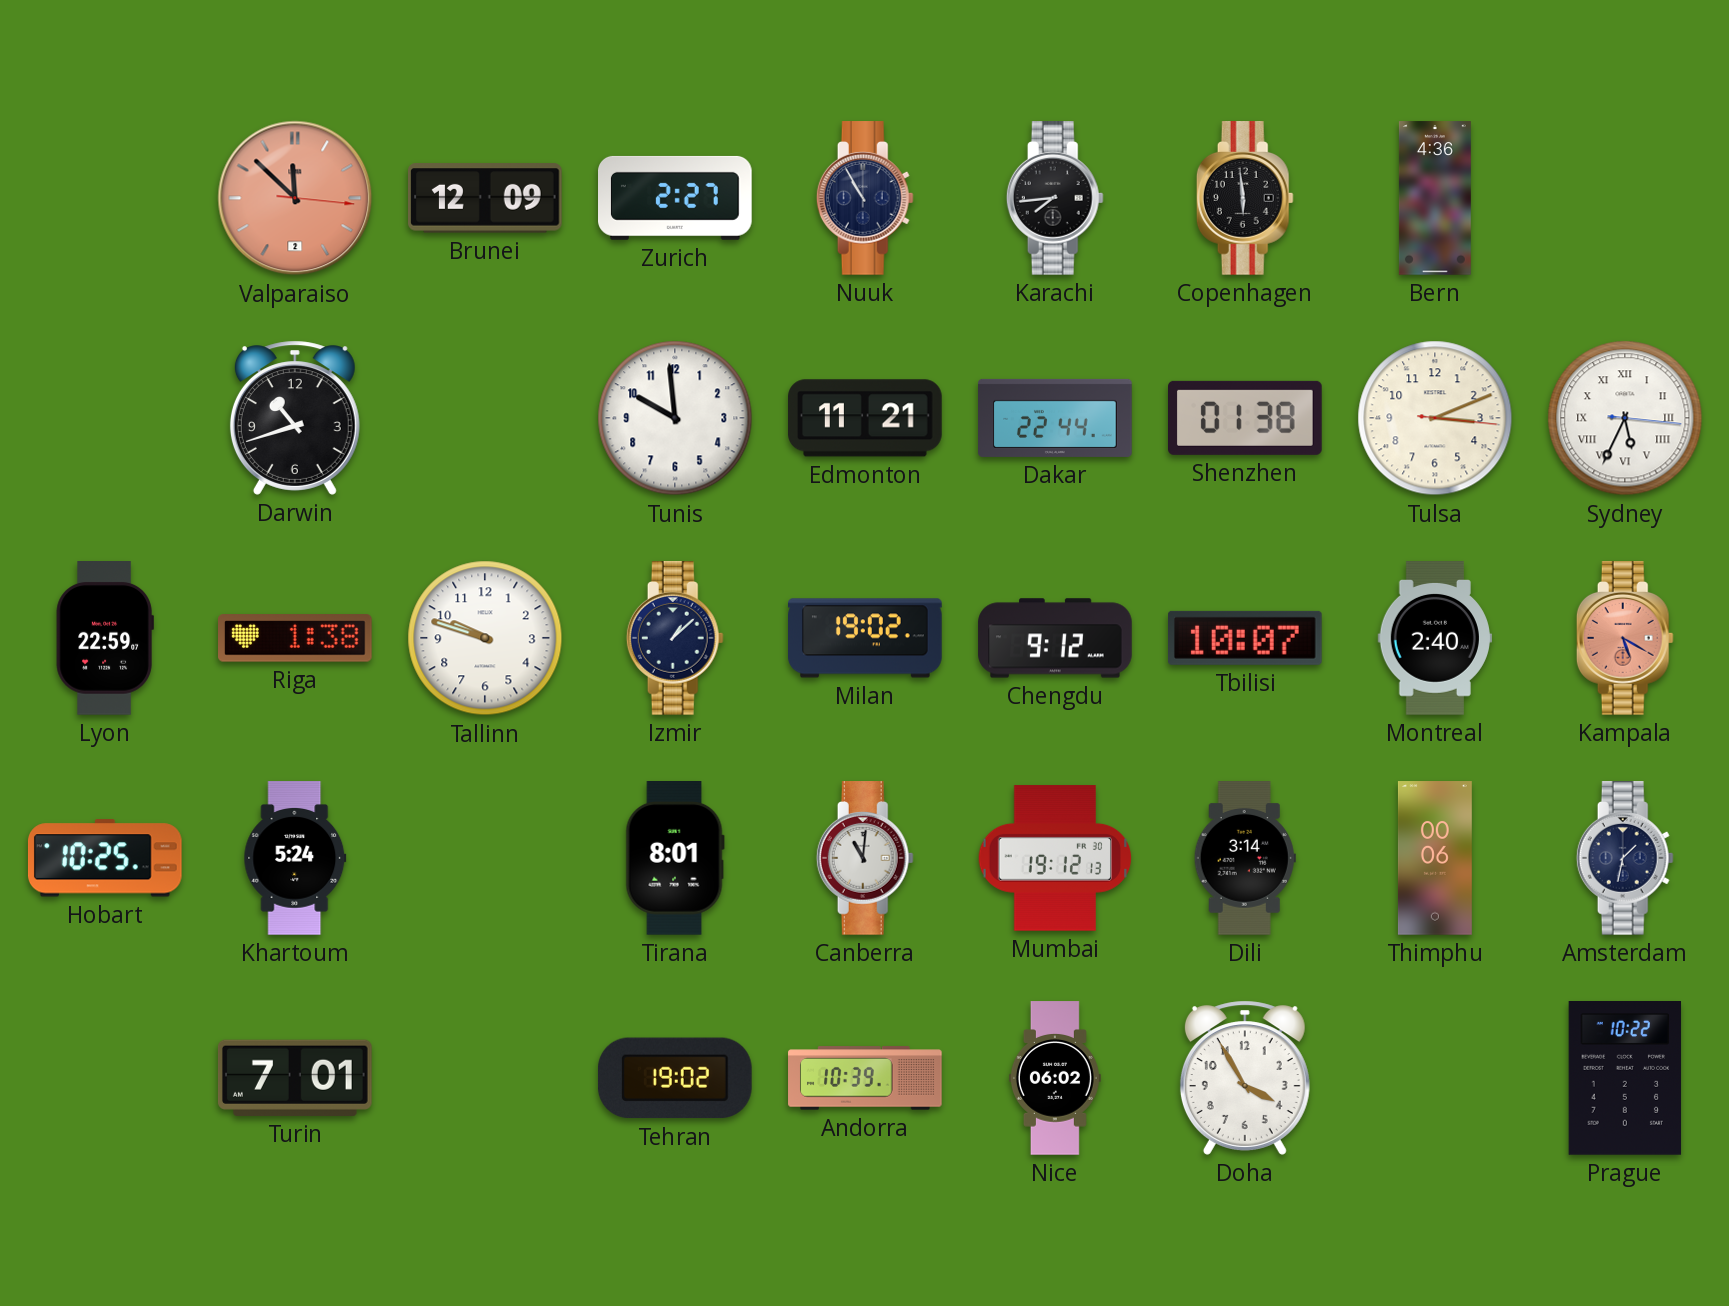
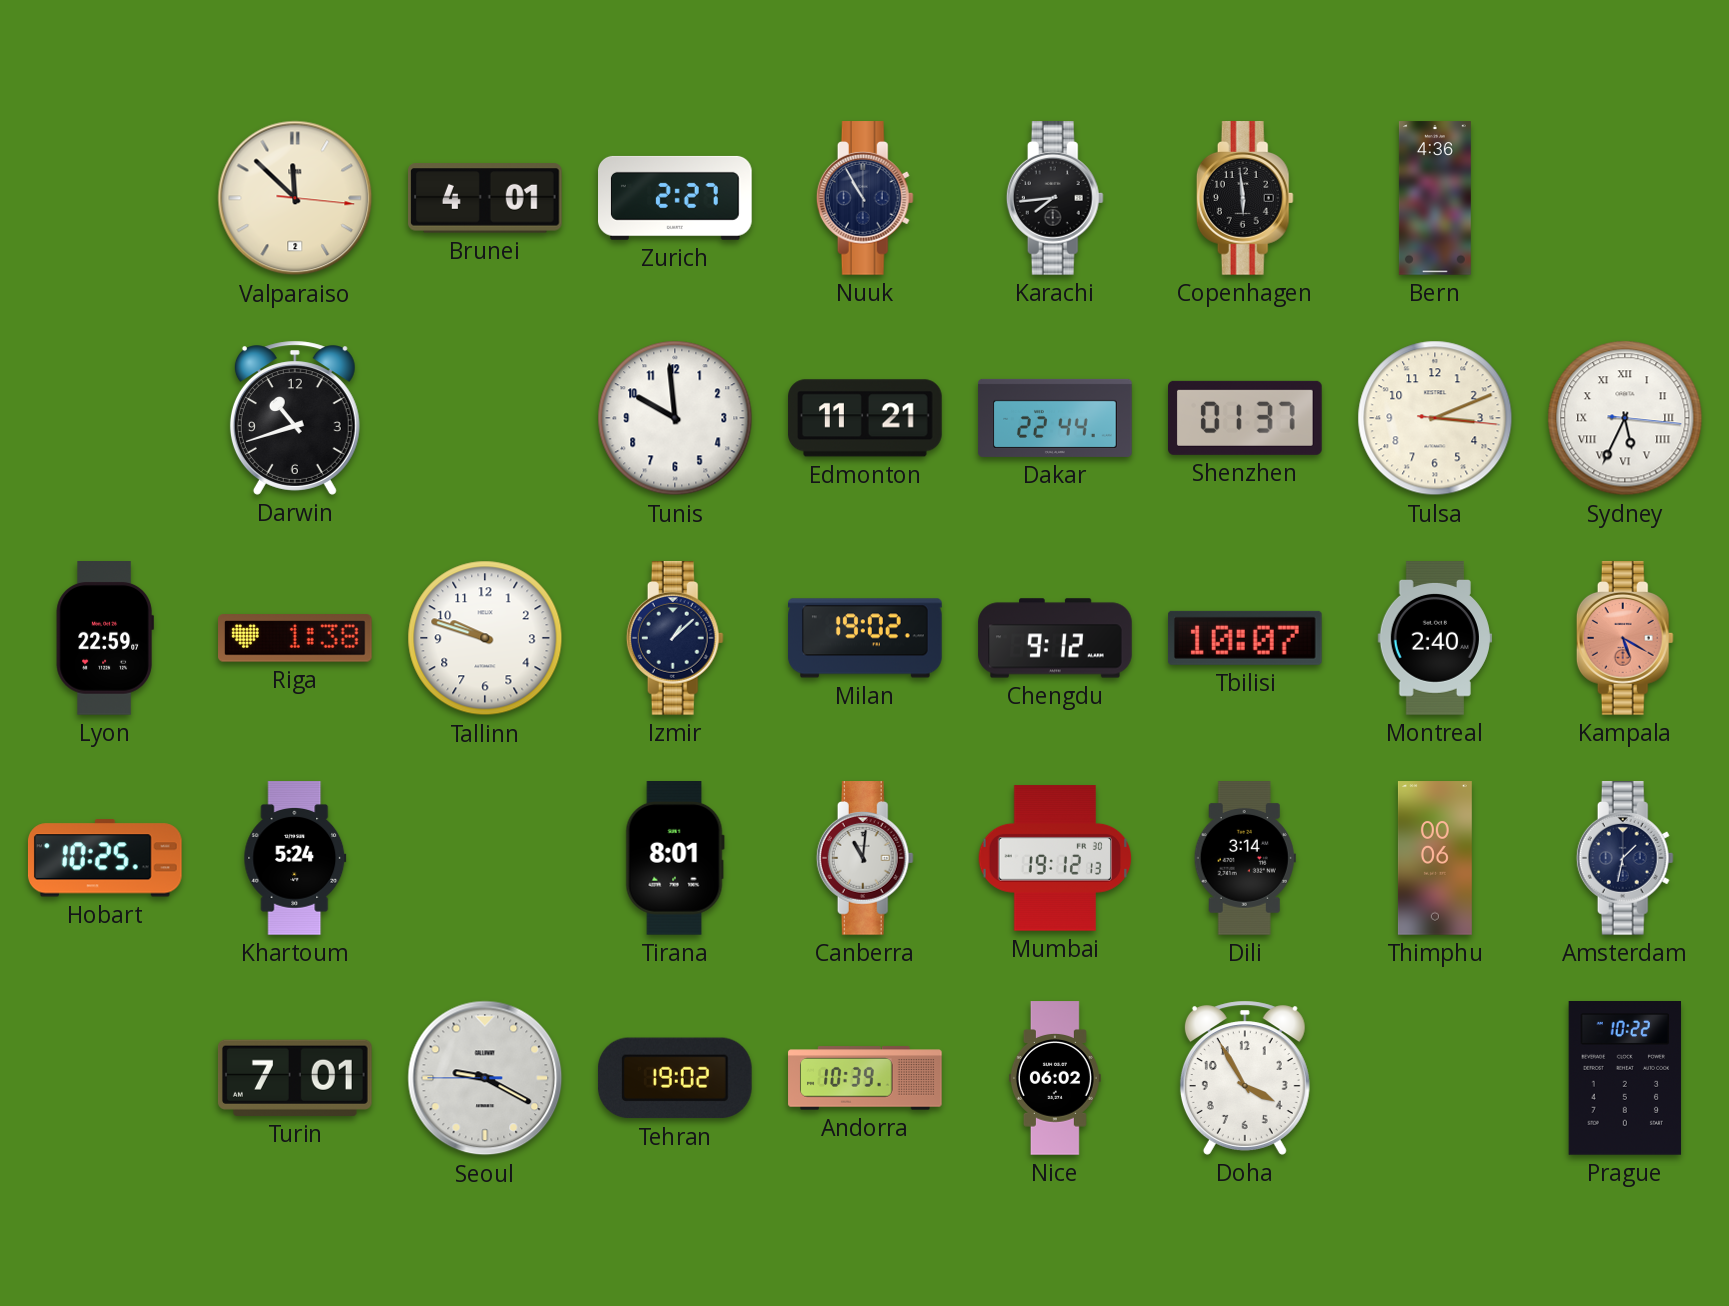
Valparaiso dial: salmon -> cream (295, 198)
Brunei: 12:09 -> 4:01 (486, 198)
Shenzhen: 01:38 -> 01:37 (1246, 418)
Seoul: none -> 9:19 (485, 1078)
